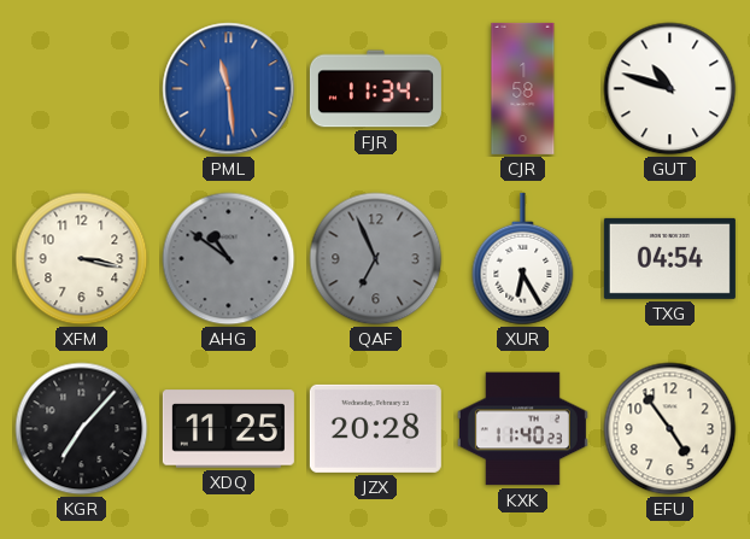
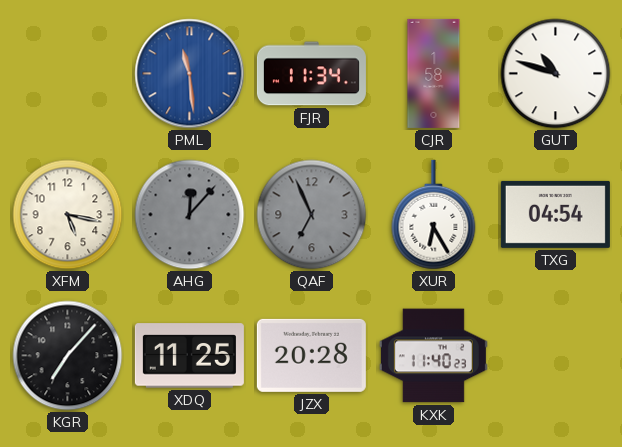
XFM: 3:17 -> 5:17 (68, 215)
AHG: 10:51 -> 12:07 (190, 215)
EFU: 4:54 -> none (670, 429)
